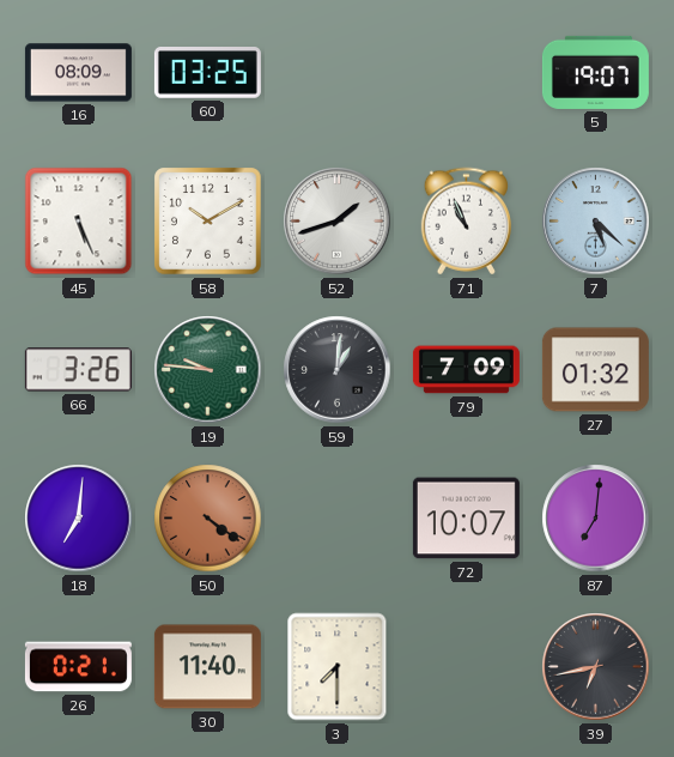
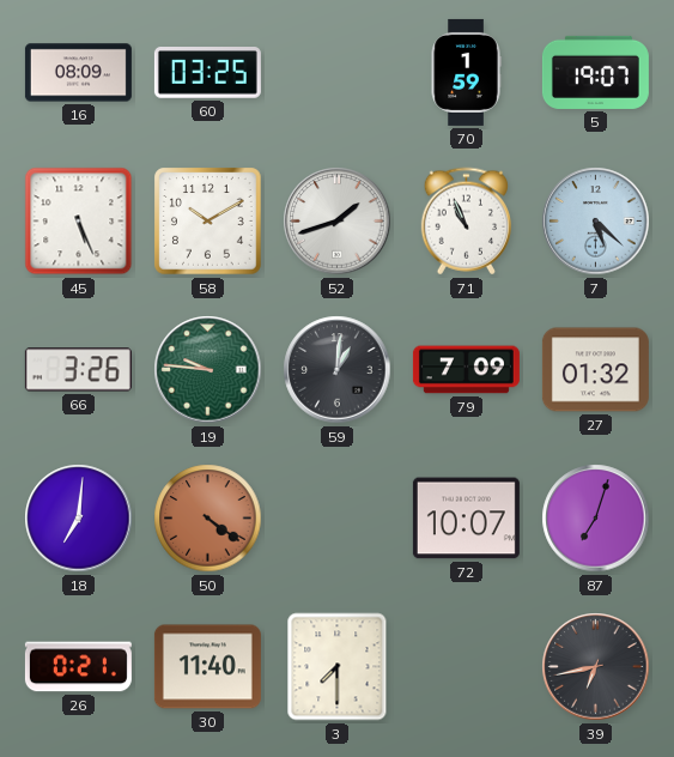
70: none -> 1:59 (466, 72)
87: 7:01 -> 7:03 (596, 519)
